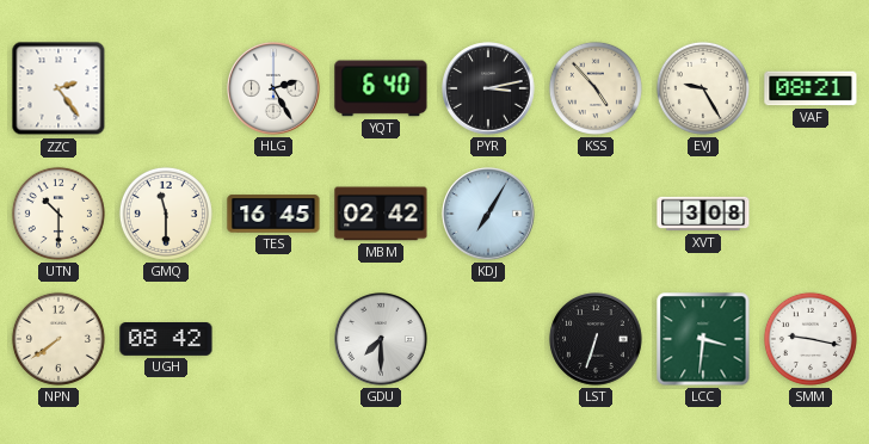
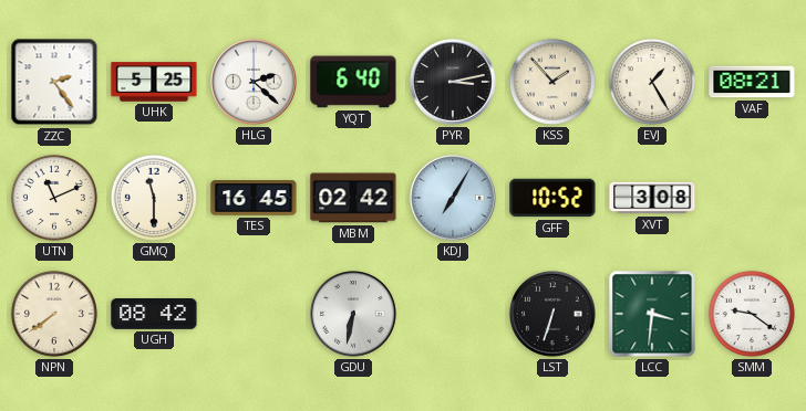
UHK: none -> 5:25 (154, 82)
HLG: 2:25 -> 2:22 (254, 82)
KSS: 4:53 -> 1:53 (552, 82)
EVJ: 9:25 -> 1:25 (652, 82)
UTN: 10:30 -> 11:11 (54, 198)
GFF: none -> 10:52 (552, 198)
GDU: 7:30 -> 6:32 (353, 314)
SMM: 9:17 -> 9:21 (752, 314)
